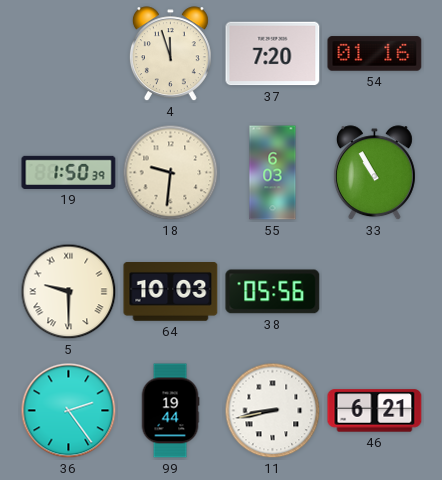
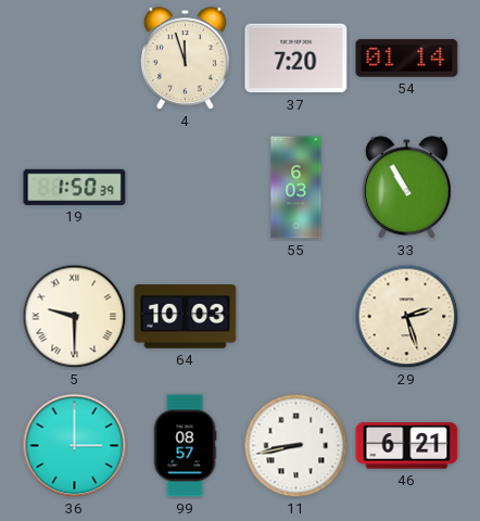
54: 01:16 -> 01:14 (407, 59)
18: 9:31 -> none (171, 173)
38: 05:56 -> none (273, 292)
29: none -> 2:27 (407, 317)
36: 2:24 -> 3:00 (75, 446)
99: 19:44 -> 08:57 (185, 446)
